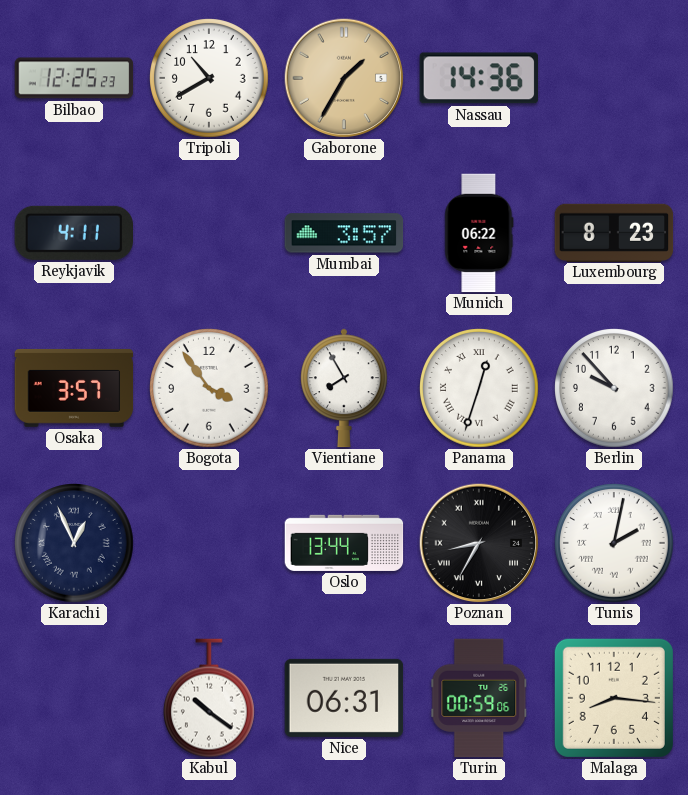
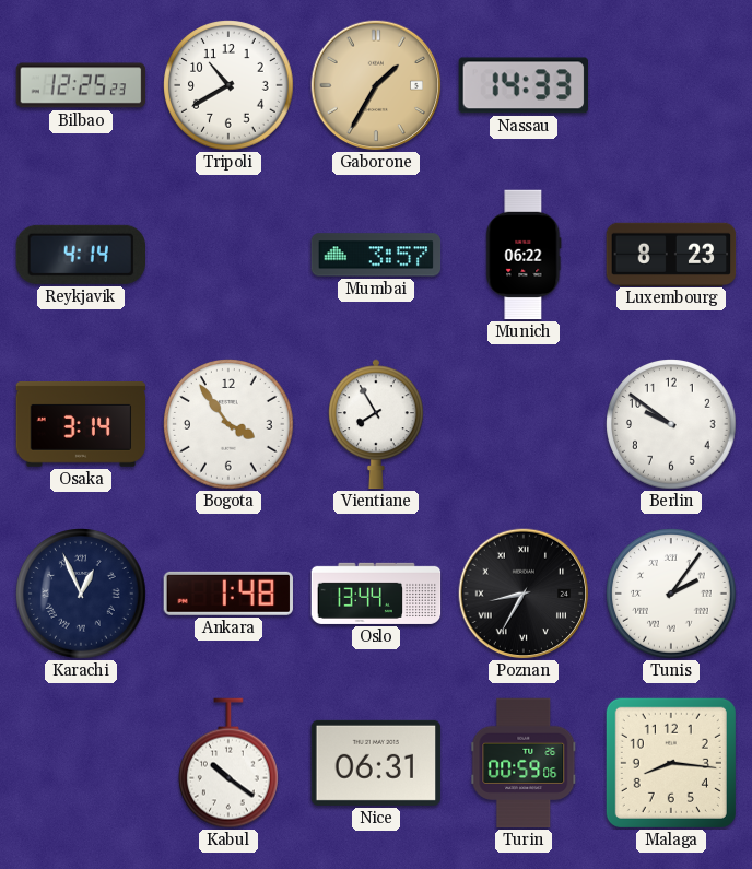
Nassau: 14:36 -> 14:33 (522, 85)
Reykjavik: 4:11 -> 4:14 (80, 255)
Osaka: 3:57 -> 3:14 (81, 424)
Panama: 12:33 -> none (479, 388)
Berlin: 9:53 -> 9:51 (671, 424)
Ankara: none -> 1:48 (228, 594)
Tunis: 2:02 -> 2:06 (671, 594)
